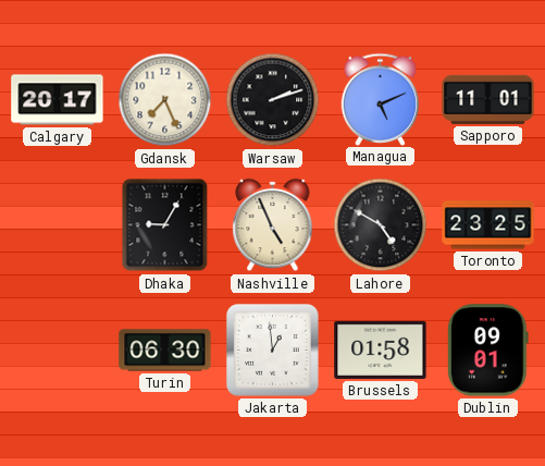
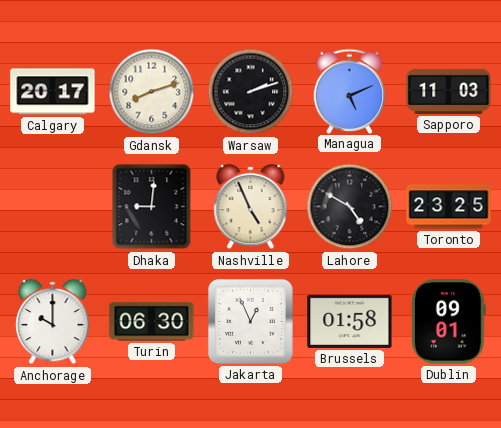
Gdansk: 7:26 -> 8:12 (152, 92)
Sapporo: 11:01 -> 11:03 (449, 91)
Dhaka: 9:05 -> 9:01 (152, 207)
Anchorage: none -> 10:00 (53, 322)
Jakarta: 12:59 -> 12:56 (250, 321)
